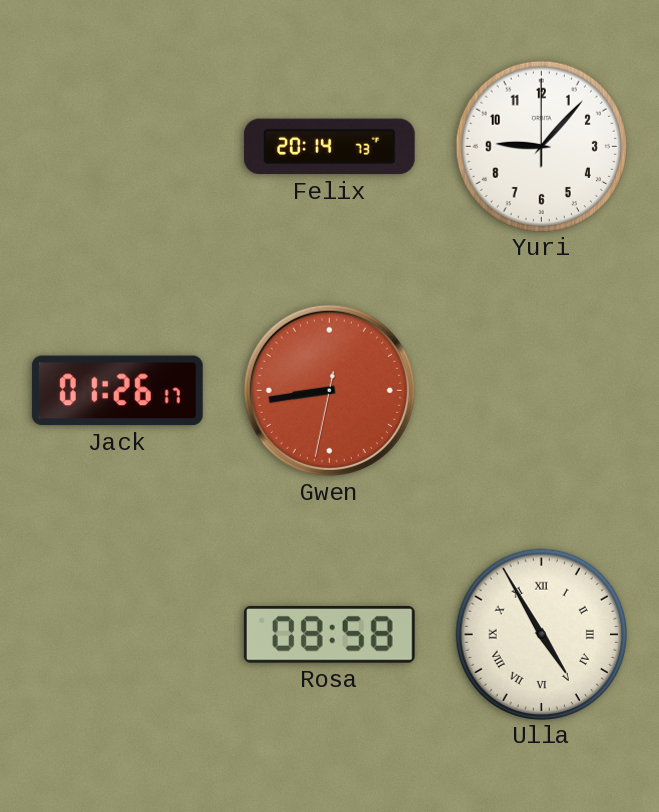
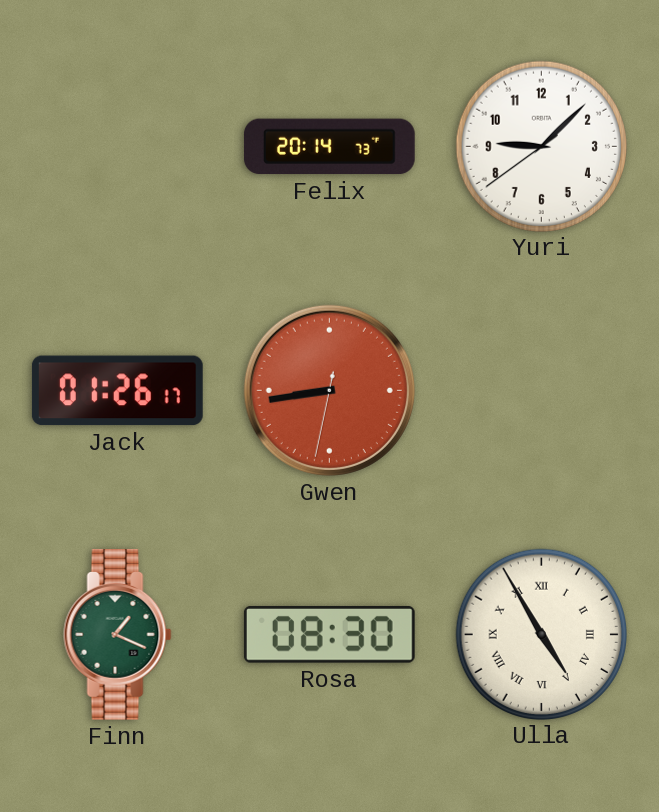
Yuri: 9:07:00 -> 9:07:39 (541, 146)
Finn: none -> 1:19 (118, 634)
Rosa: 08:58 -> 08:30 (329, 635)
